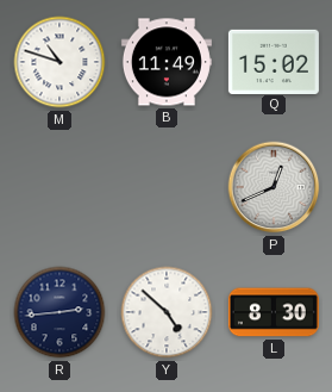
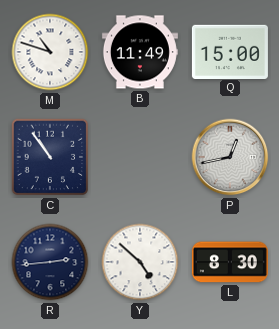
Q: 15:02 -> 15:00 (230, 51)
C: none -> 10:54 (50, 157)
P: 12:41 -> 12:43 (230, 157)
